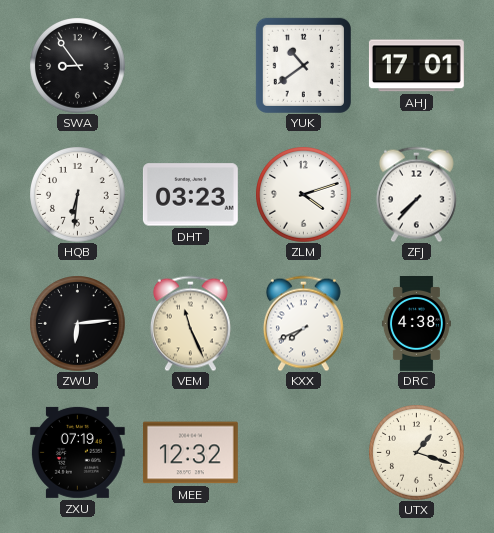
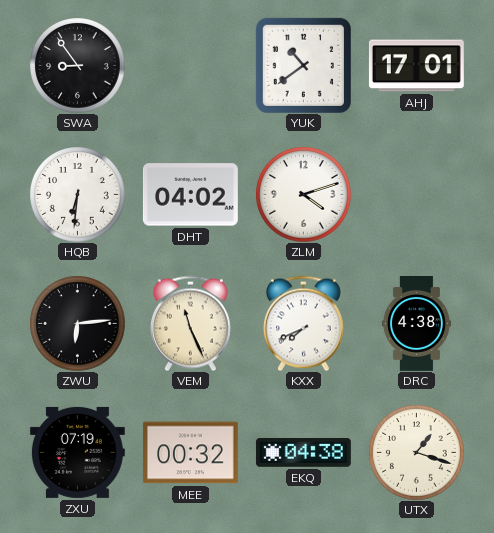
DHT: 03:23 -> 04:02 (190, 195)
ZFJ: 7:37 -> none (416, 194)
MEE: 12:32 -> 00:32 (190, 453)
EKQ: none -> 04:38 (303, 453)
